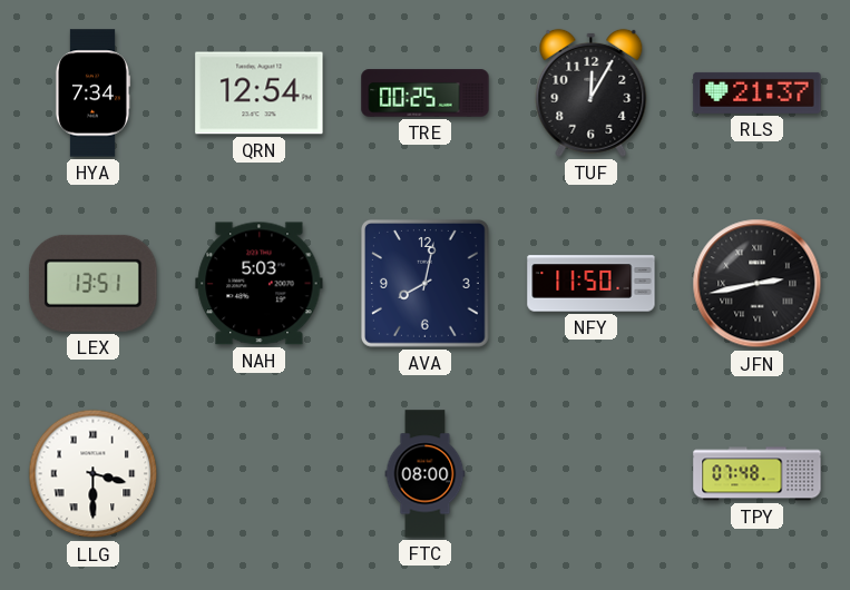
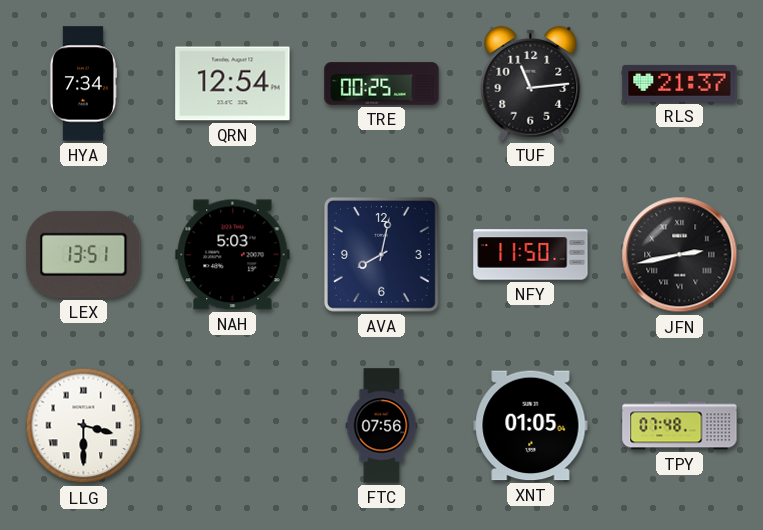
TUF: 12:05 -> 11:14 (531, 83)
FTC: 08:00 -> 07:56 (382, 426)
XNT: none -> 01:05 (531, 426)
